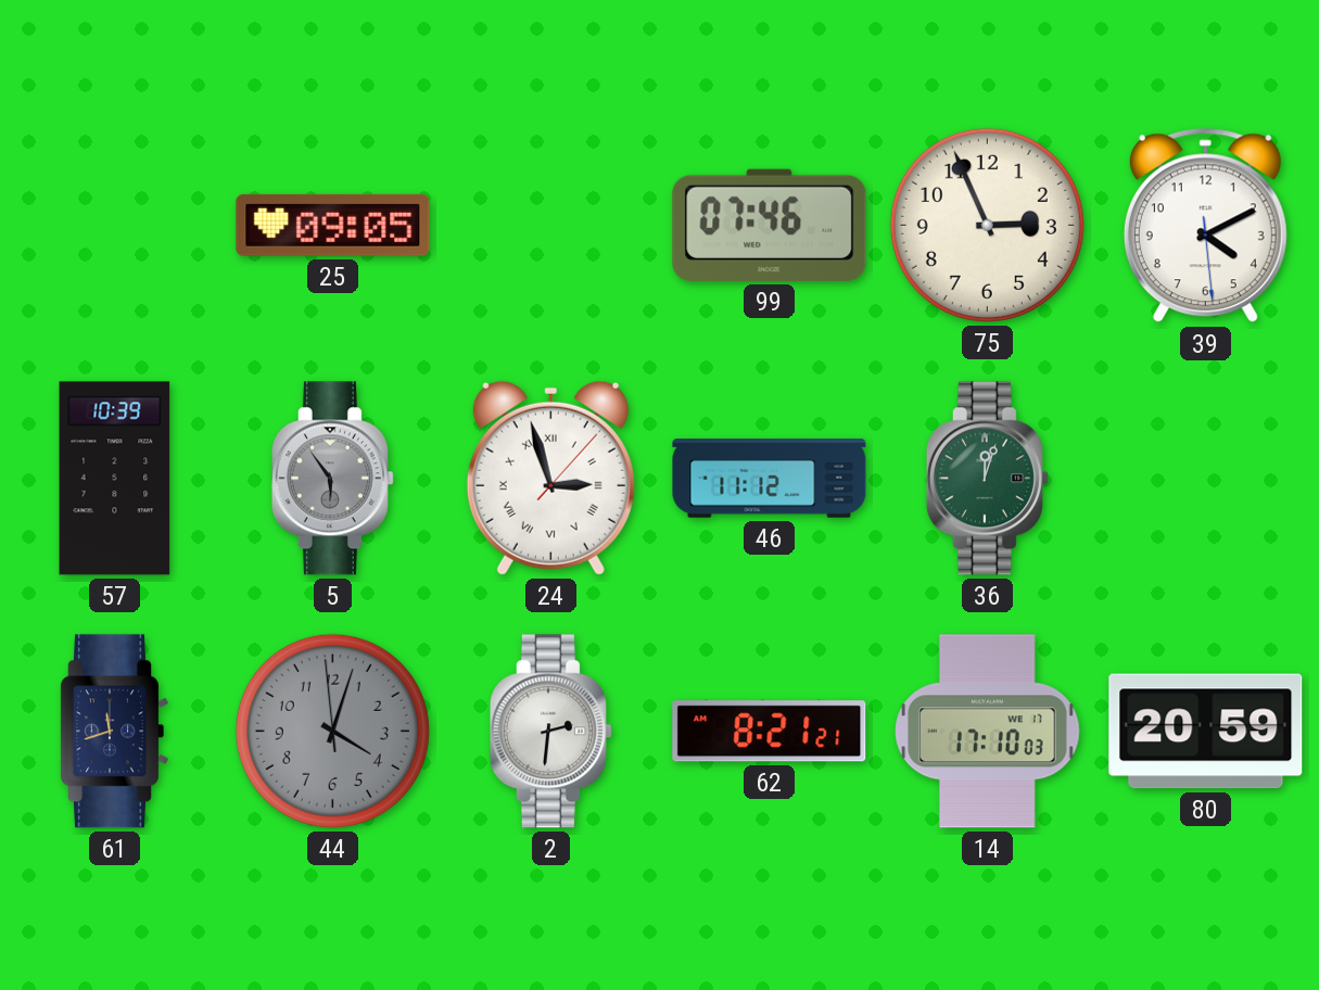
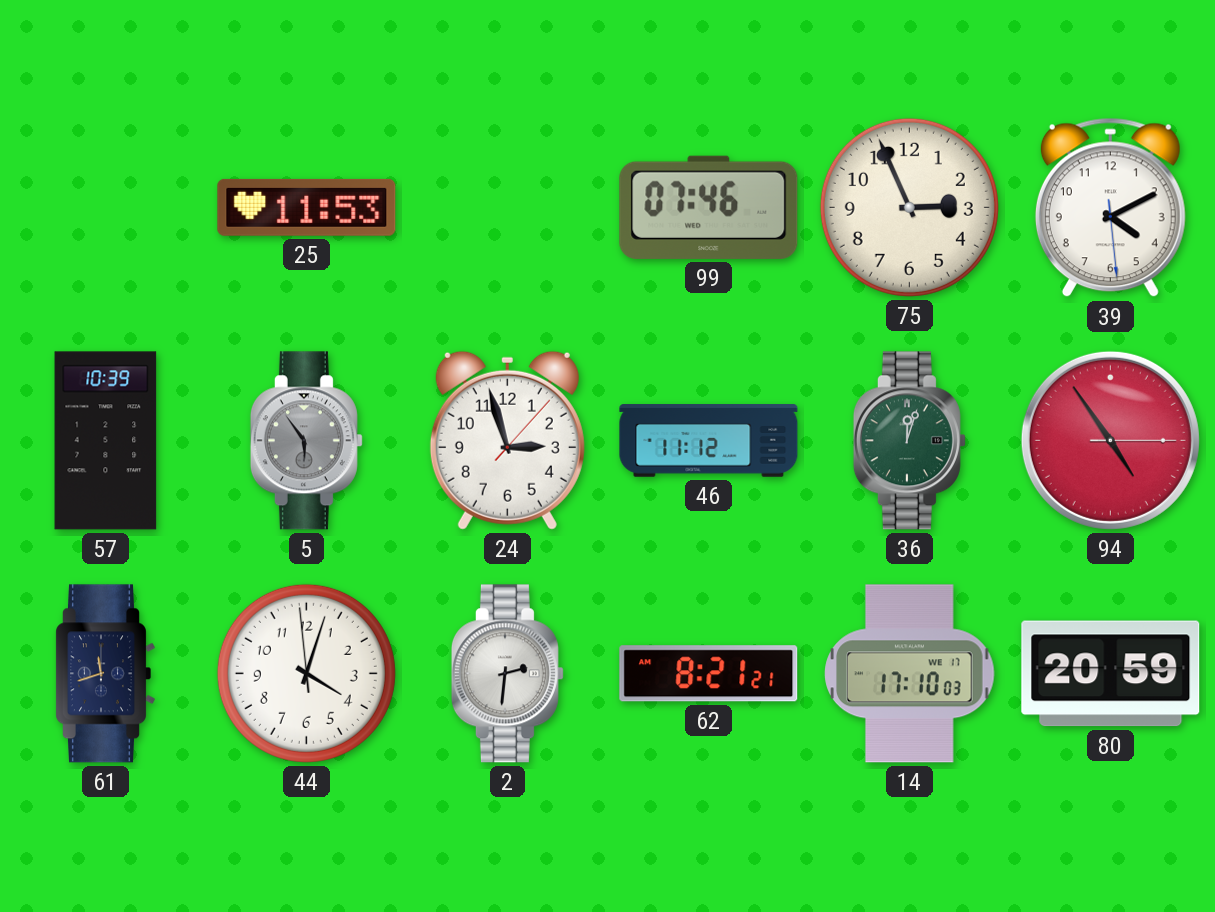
25: 09:05 -> 11:53 (307, 207)
24 numerals: Roman -> Arabic (507, 440)
94: none -> 4:54 (1110, 440)
44 dial: grey -> white (306, 673)
